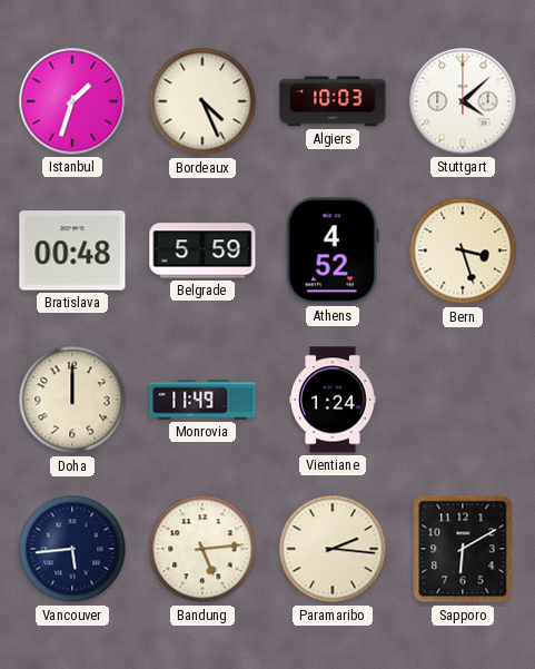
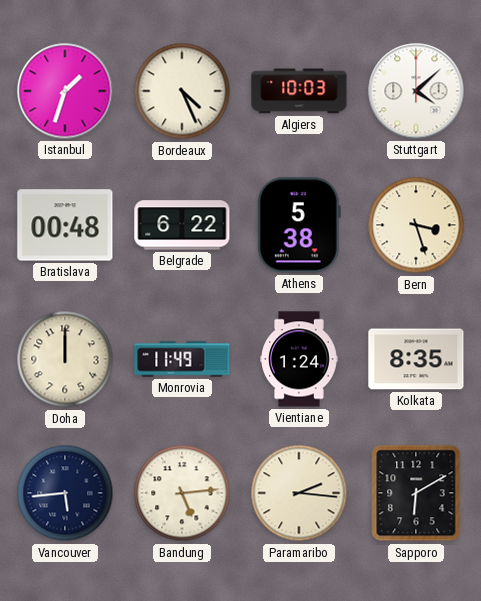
Belgrade: 5:59 -> 6:22 (182, 225)
Athens: 4:52 -> 5:38 (299, 225)
Kolkata: none -> 8:35 (416, 359)
